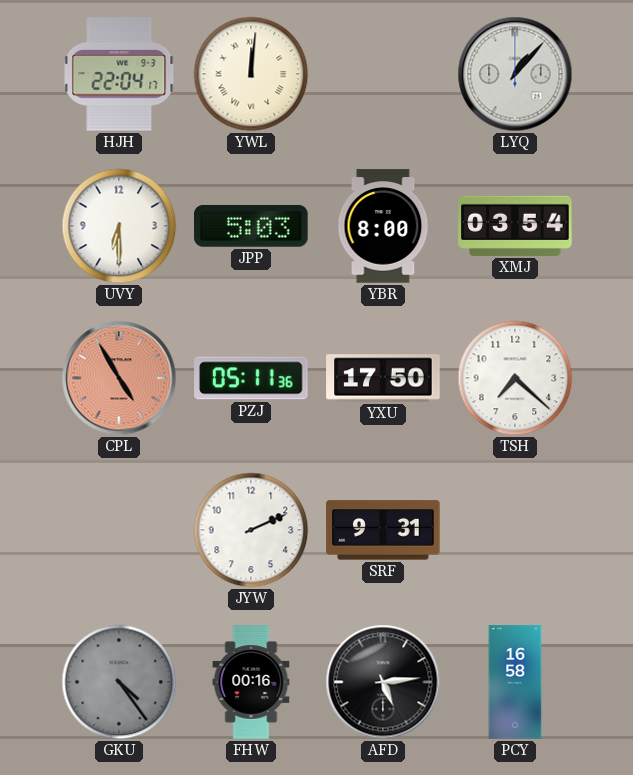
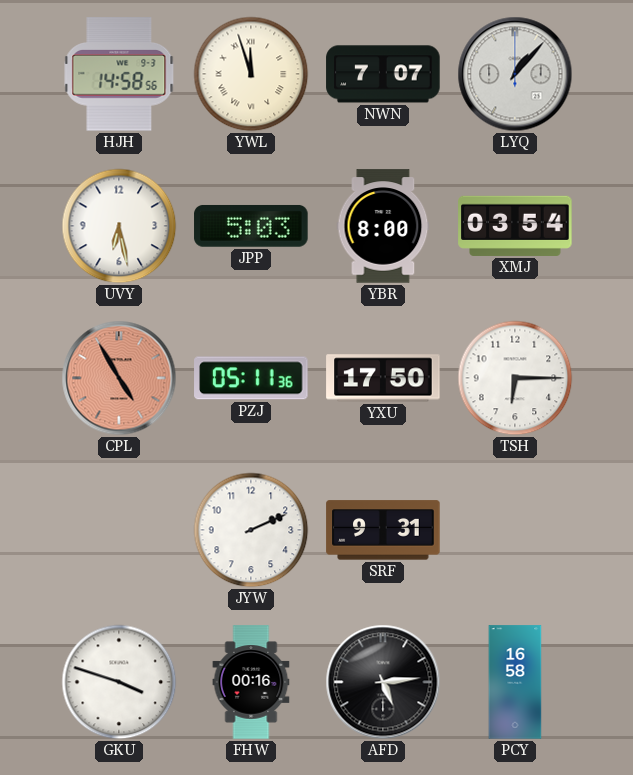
HJH: 22:04 -> 14:58 (119, 74)
YWL: 12:01 -> 11:57 (251, 74)
NWN: none -> 7:07 (383, 74)
UVY: 6:30 -> 6:28 (119, 226)
TSH: 7:22 -> 6:15 (515, 378)
GKU: 4:24 -> 3:48 (119, 682)
GKU dial: grey -> white (119, 682)
